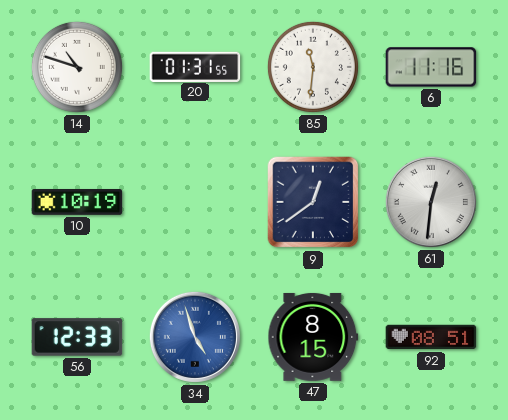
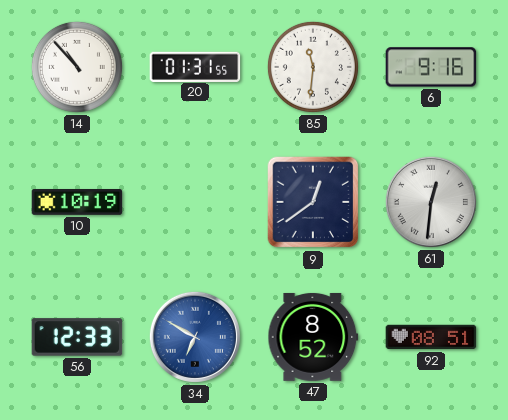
14: 10:48 -> 10:53 (77, 67)
6: 11:16 -> 9:16 (431, 67)
34: 4:57 -> 6:50 (195, 337)
47: 8:15 -> 8:52 (313, 337)
